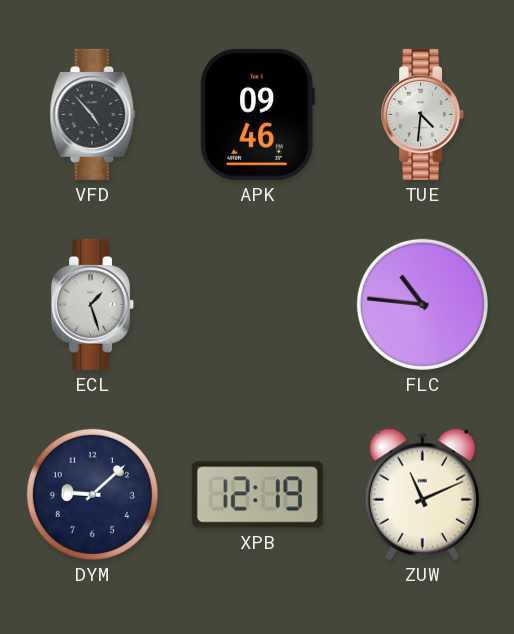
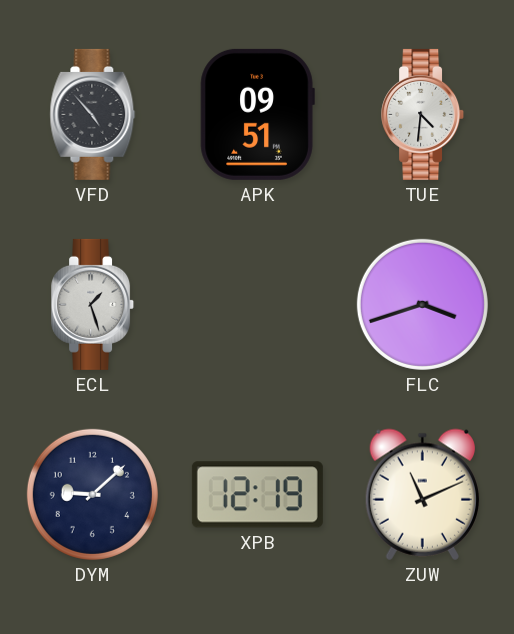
APK: 09:46 -> 09:51 (257, 114)
FLC: 10:46 -> 3:42 (422, 304)
